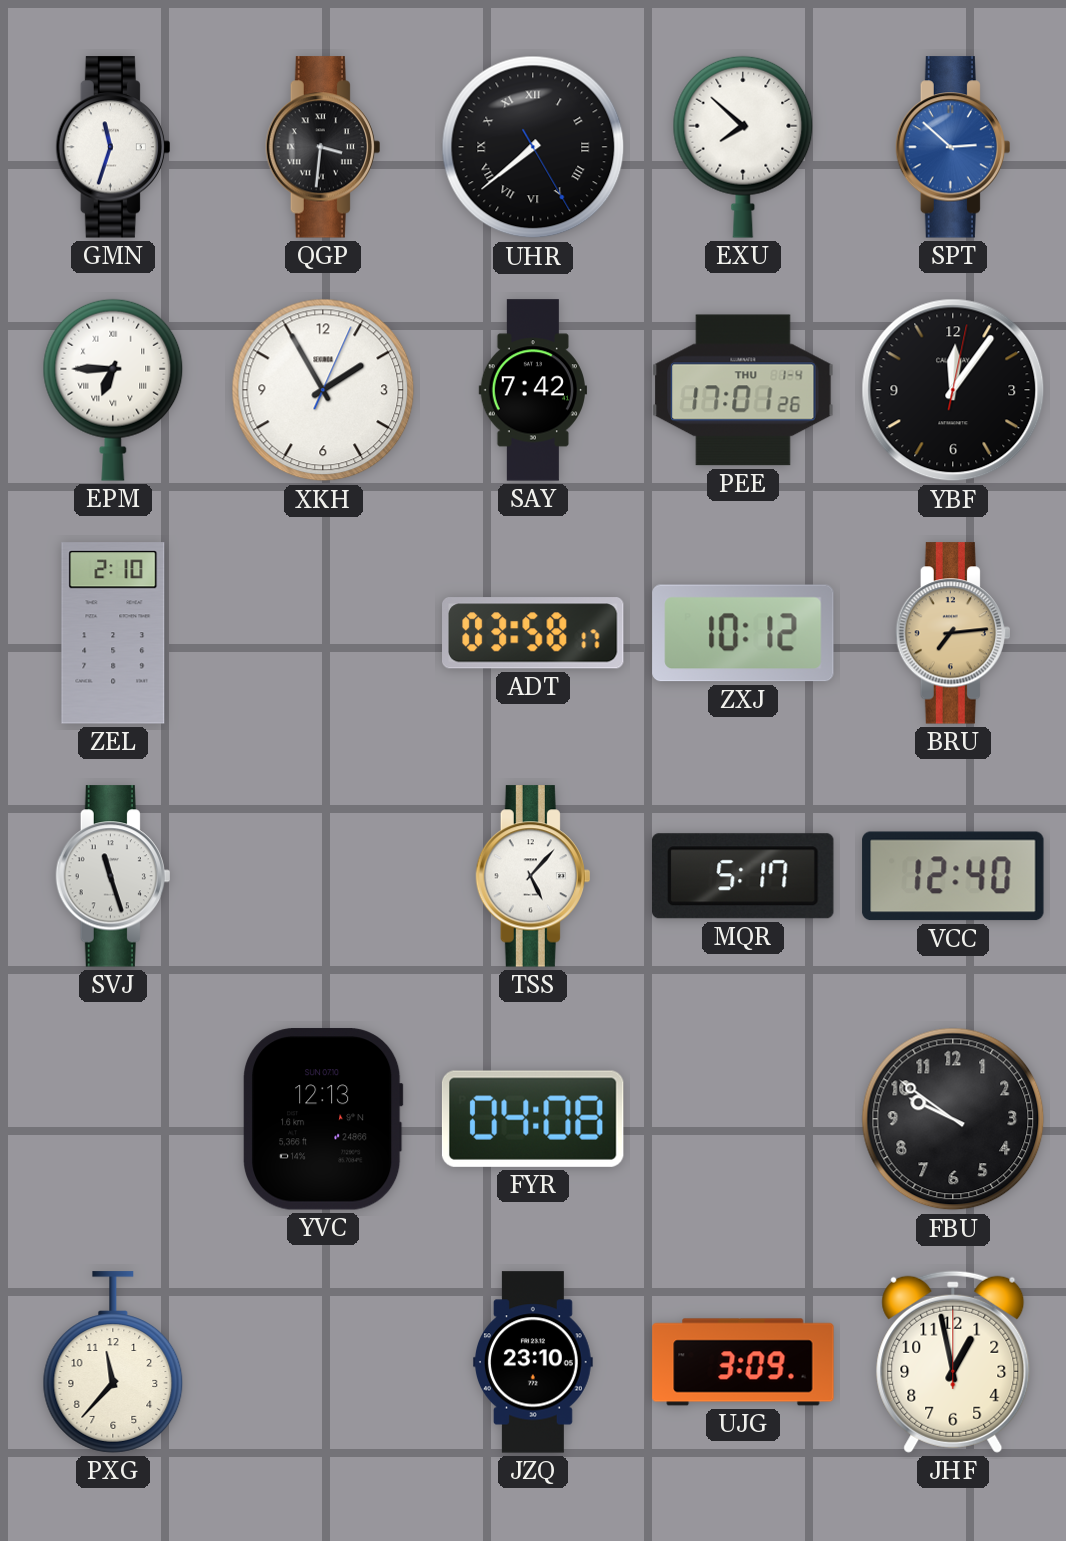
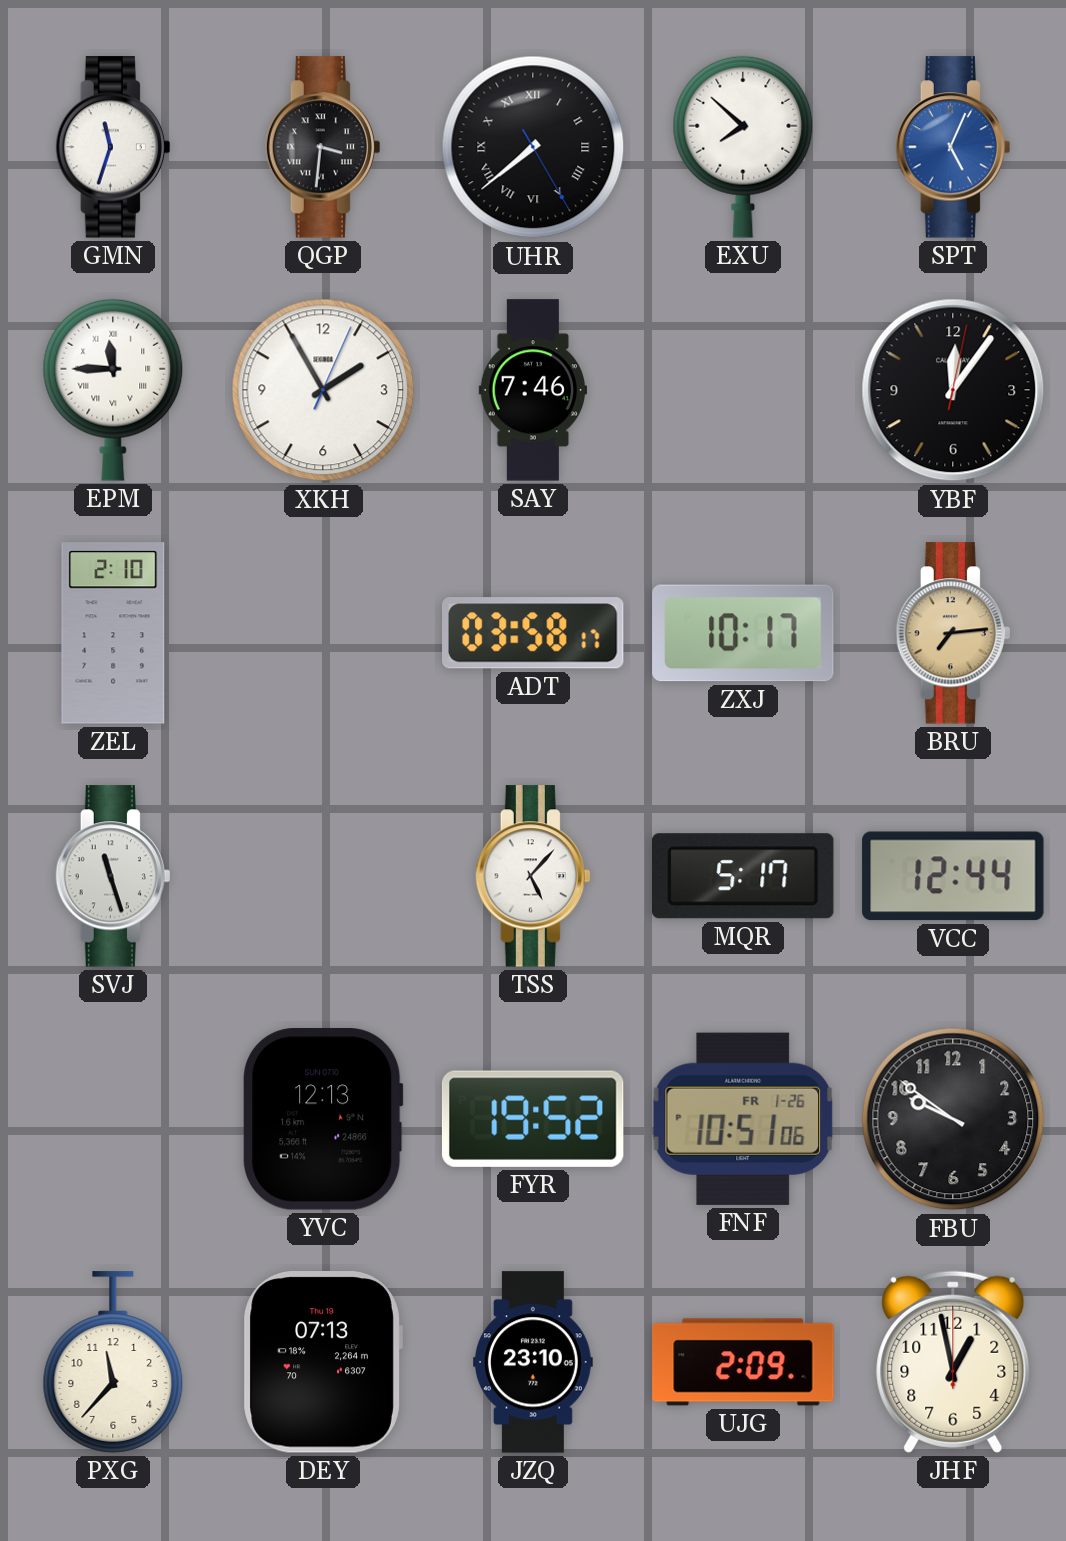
SPT: 2:52 -> 5:04 (952, 147)
EPM: 6:45 -> 11:45 (113, 390)
SAY: 7:42 -> 7:46 (532, 390)
PEE: 17:01 -> none (743, 390)
ZXJ: 10:12 -> 10:17 (743, 633)
VCC: 12:40 -> 12:44 (953, 876)
FYR: 04:08 -> 19:52 (533, 1119)
FNF: none -> 10:51 (743, 1119)
DEY: none -> 07:13 (323, 1362)
UJG: 3:09 -> 2:09 (743, 1362)
